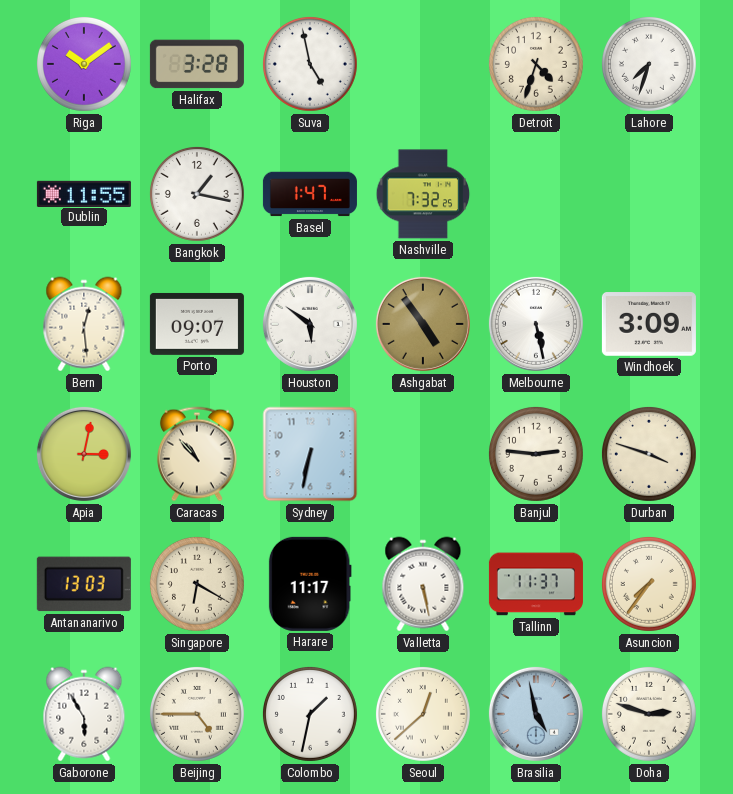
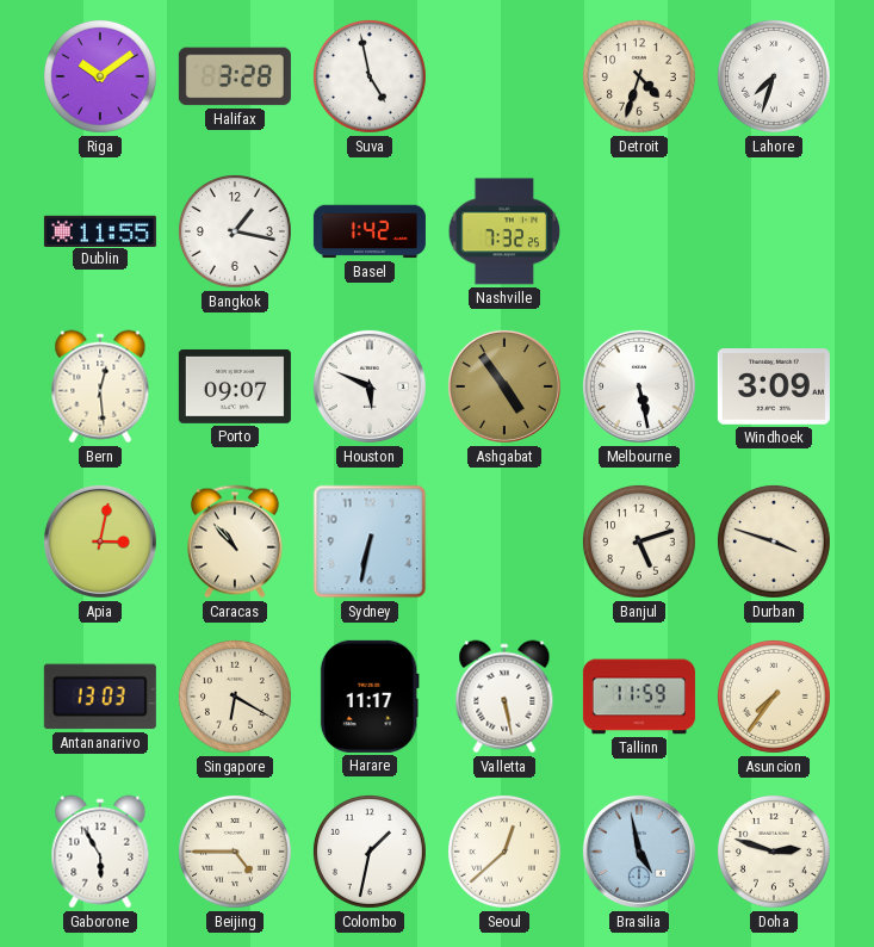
Basel: 1:47 -> 1:42 (370, 231)
Houston: 5:51 -> 5:49 (370, 386)
Banjul: 2:46 -> 5:12 (639, 541)
Tallinn: 11:37 -> 11:59 (639, 697)
